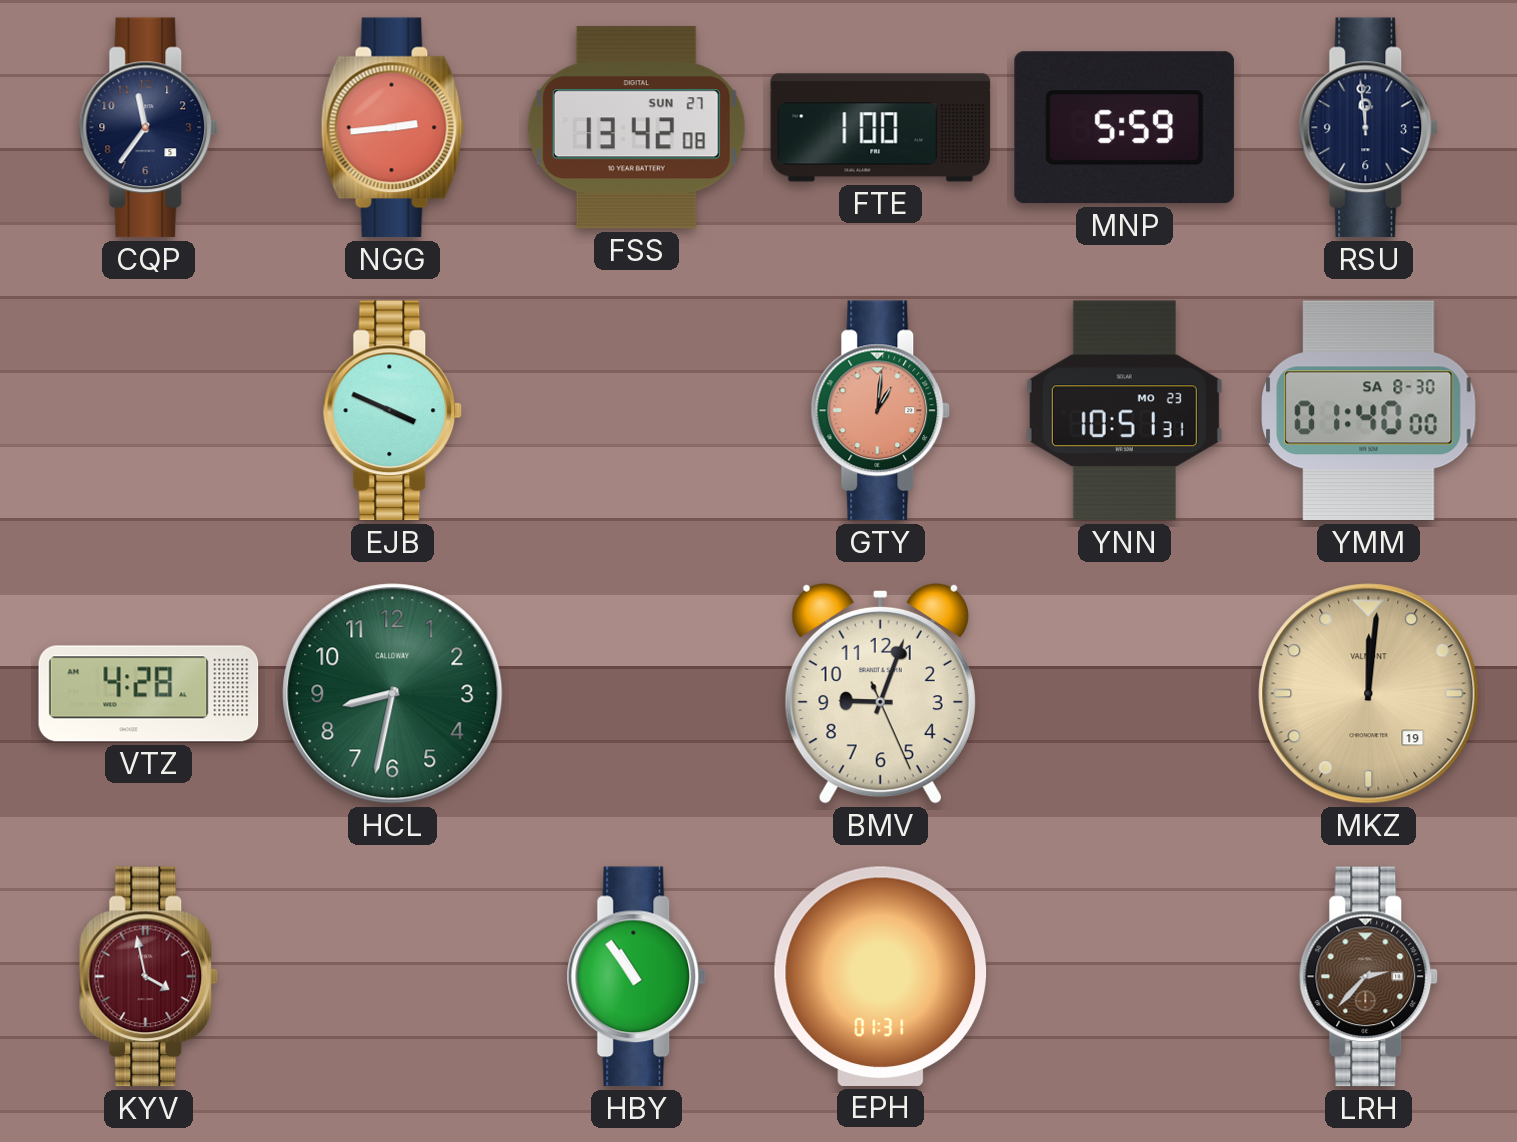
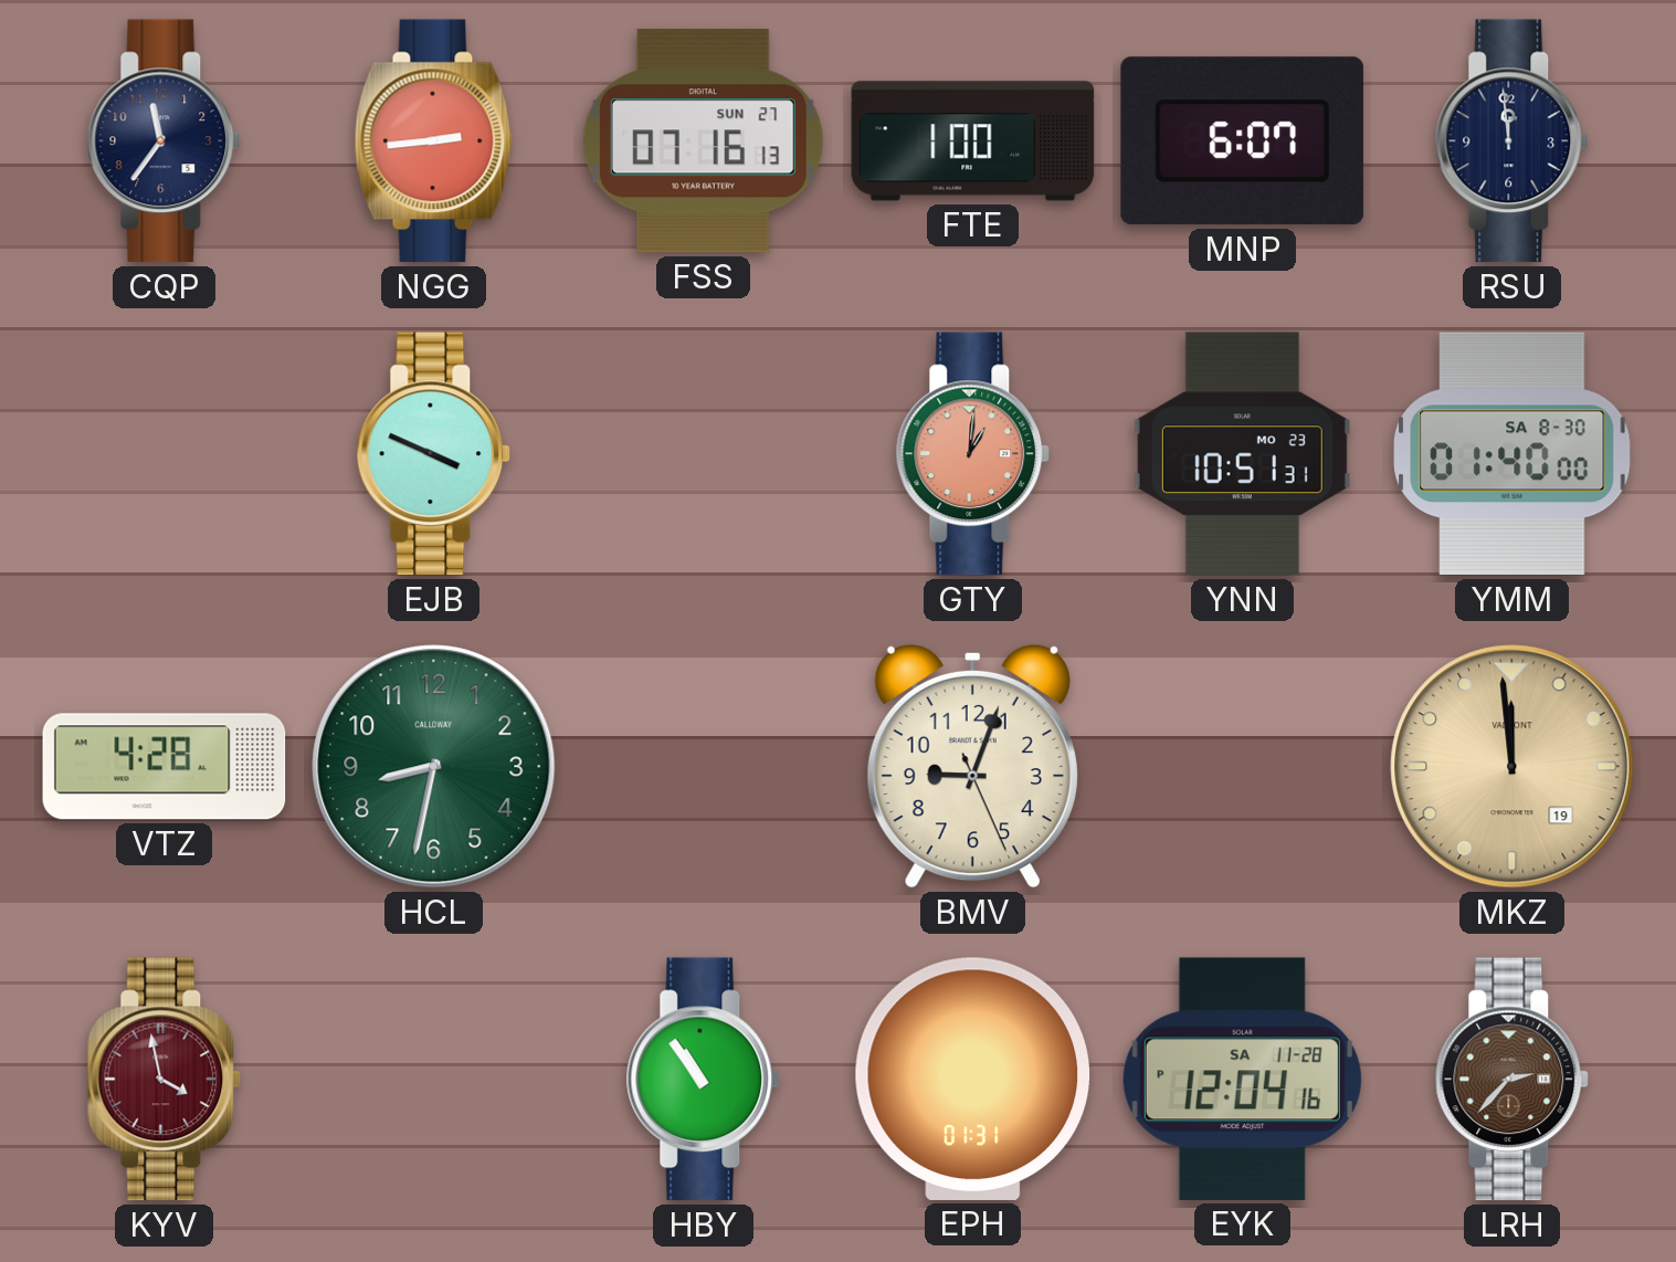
FSS: 13:42 -> 07:16 (703, 141)
MNP: 5:59 -> 6:07 (1242, 141)
MKZ: 12:01 -> 11:59 (1512, 767)
EYK: none -> 12:04 (1242, 1079)
